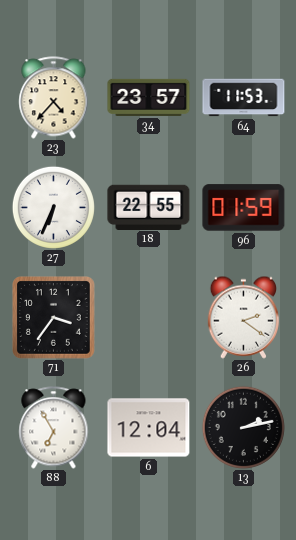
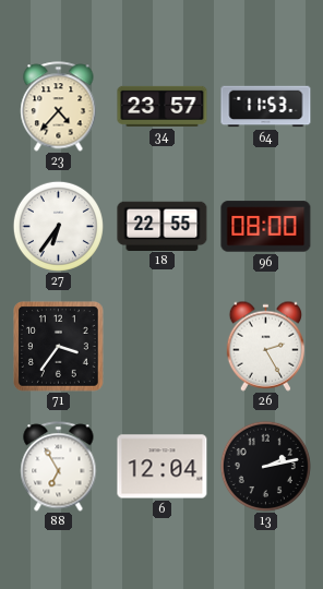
27: 6:34 -> 6:36 (58, 226)
96: 01:59 -> 08:00 (266, 227)
26: 2:21 -> 2:25 (265, 346)
